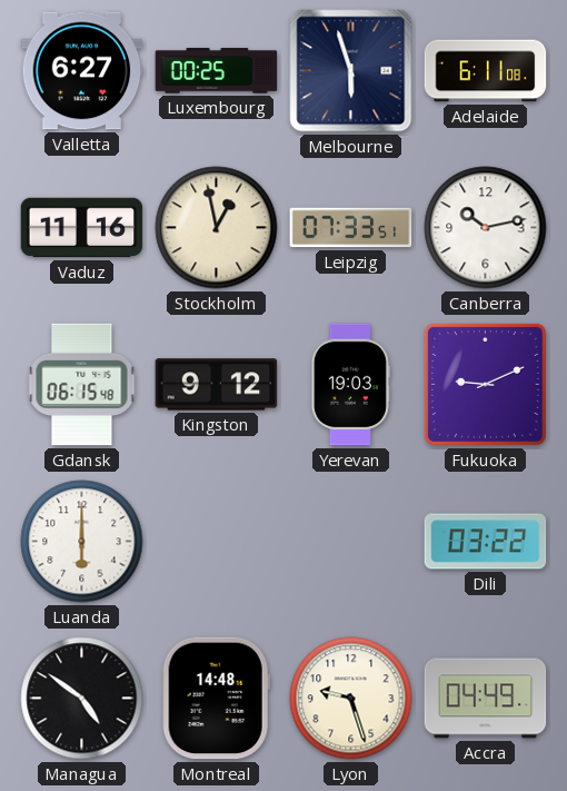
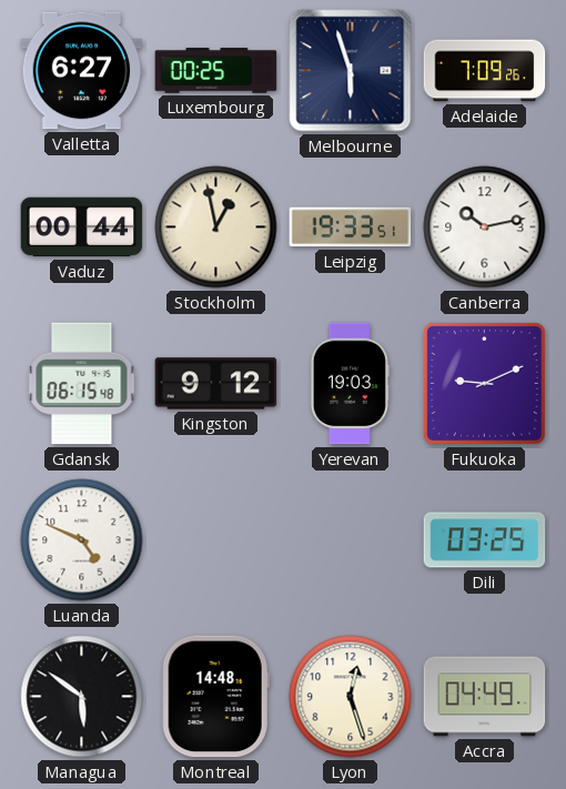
Adelaide: 6:11 -> 7:09 (485, 71)
Vaduz: 11:16 -> 00:44 (82, 227)
Leipzig: 07:33 -> 19:33 (351, 227)
Luanda: 6:00 -> 4:49 (82, 540)
Dili: 03:22 -> 03:25 (485, 540)
Managua: 4:51 -> 5:51 (82, 697)
Lyon: 9:27 -> 12:27 (351, 697)
